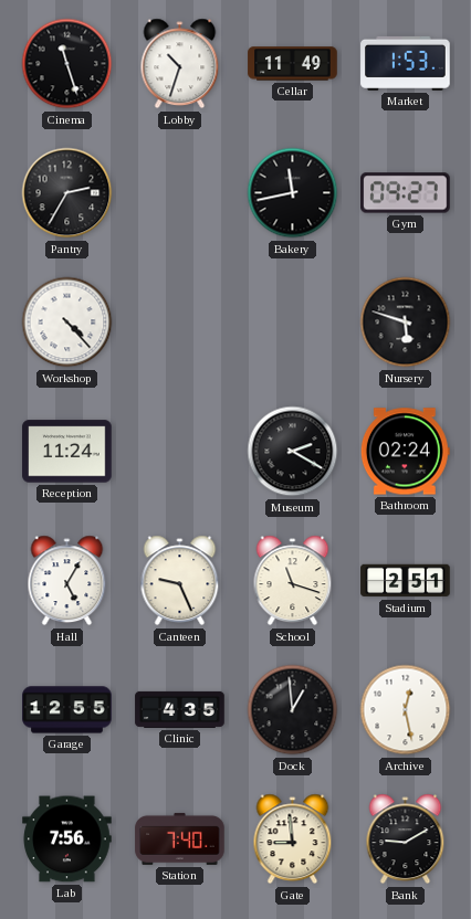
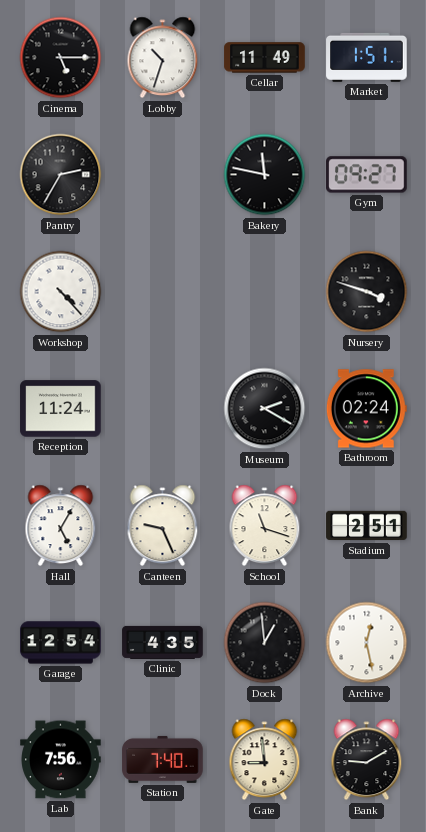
Cinema: 11:27 -> 5:15 (61, 58)
Market: 1:53 -> 1:51 (367, 57)
Bakery: 11:43 -> 11:47 (265, 175)
Nursery: 5:48 -> 3:48 (367, 292)
Garage: 12:55 -> 12:54 (61, 643)
